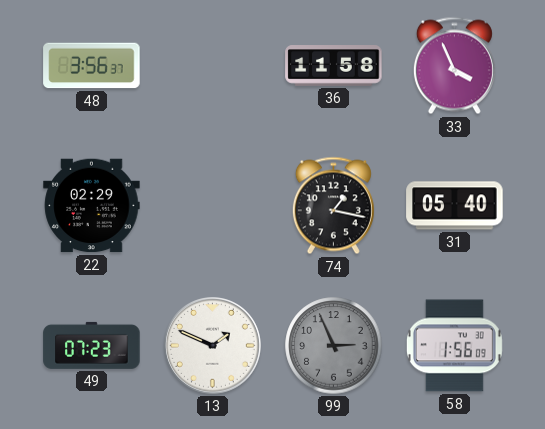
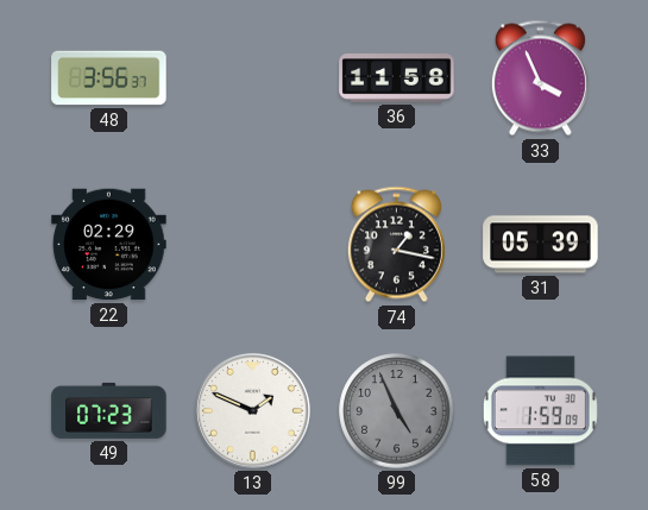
31: 05:40 -> 05:39 (541, 245)
99: 2:56 -> 4:56 (397, 411)
58: 1:56 -> 1:59 (540, 411)
